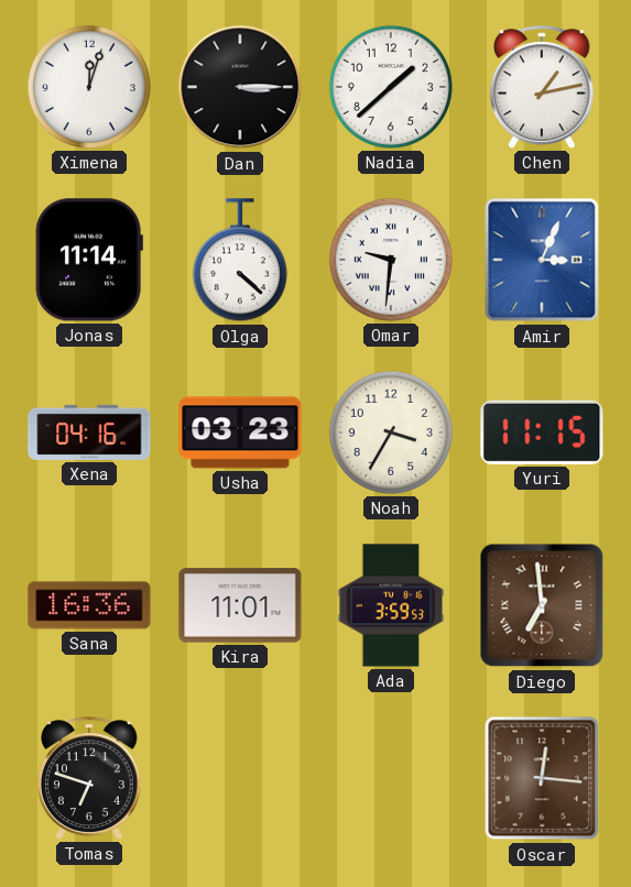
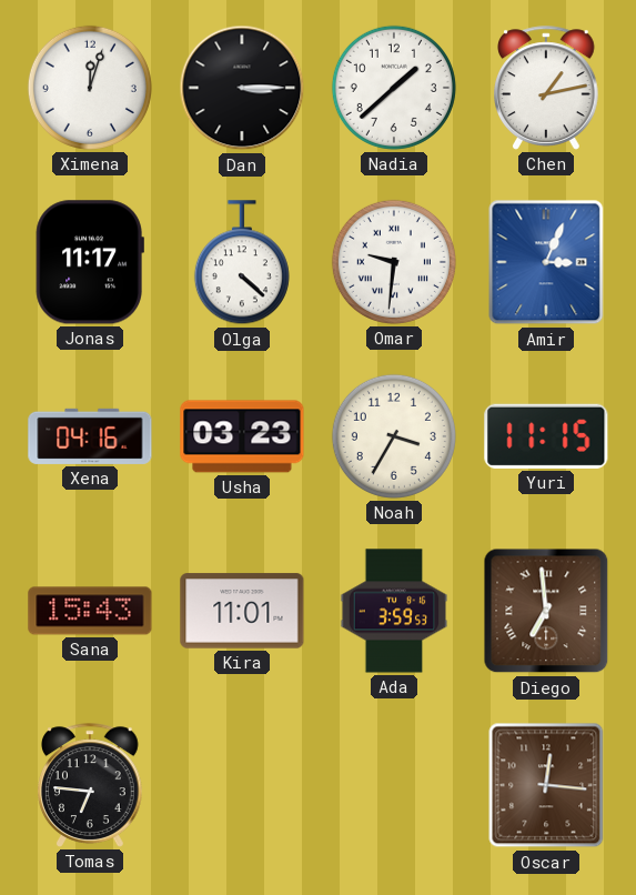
Jonas: 11:14 -> 11:17 (90, 262)
Sana: 16:36 -> 15:43 (90, 611)
Tomas: 6:48 -> 6:46 (91, 785)
